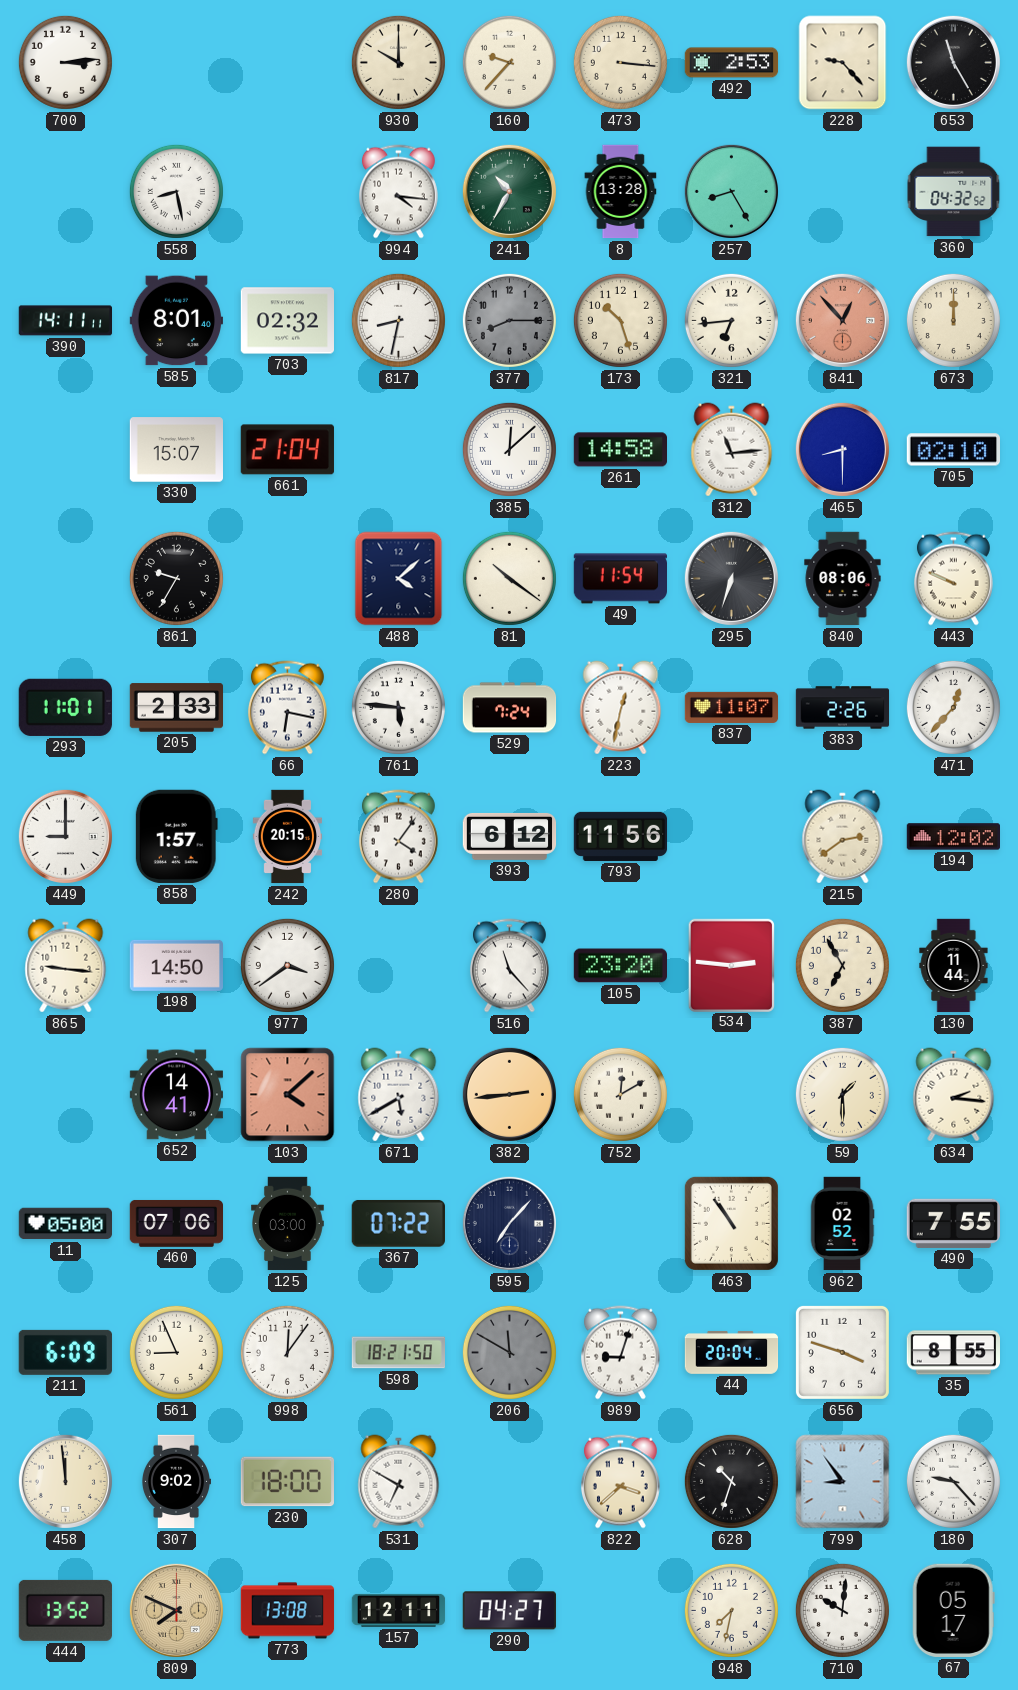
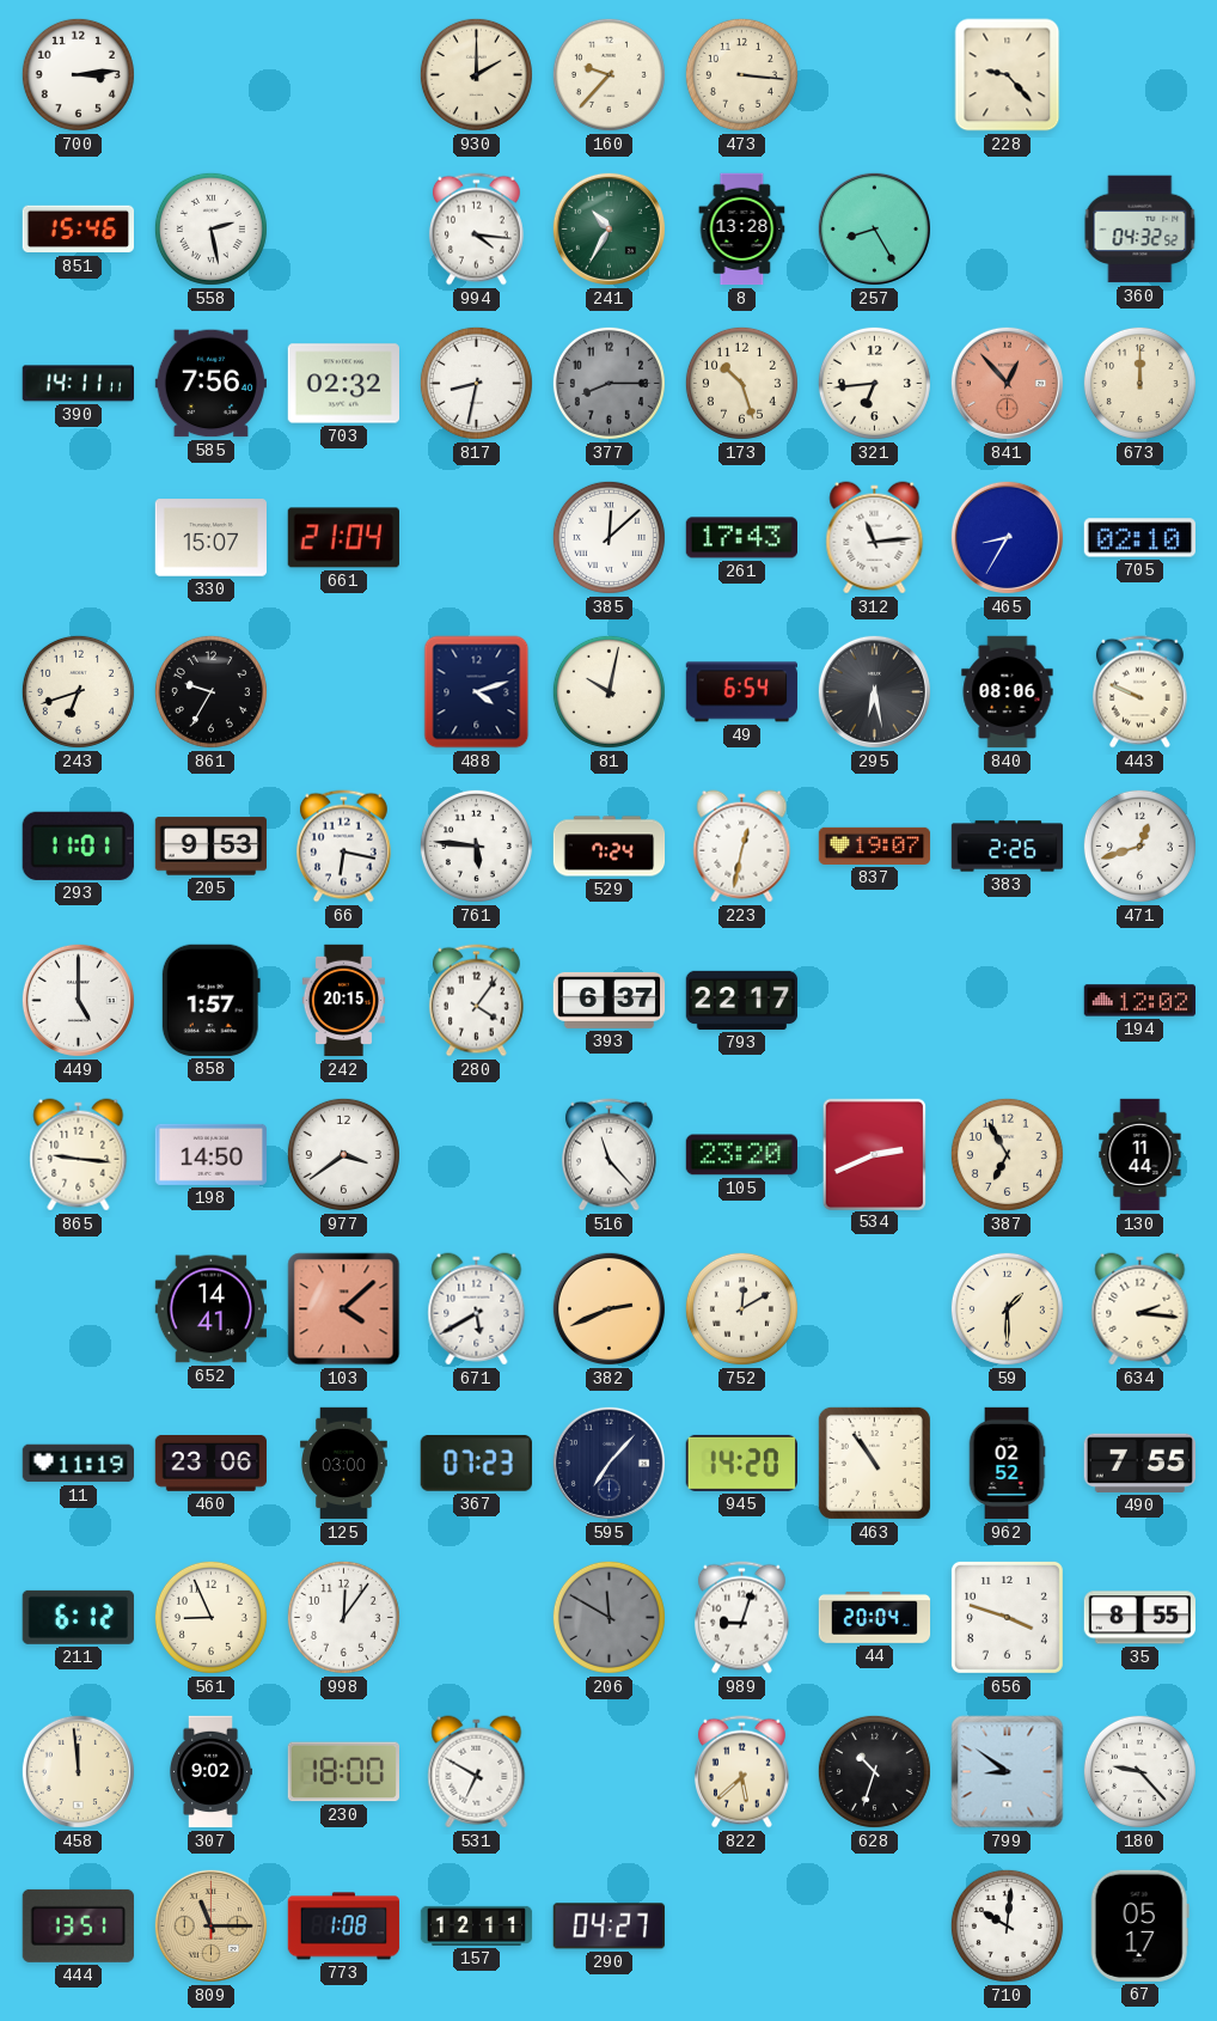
930: 10:00 -> 2:00 (476, 74)
492: 2:53 -> none (732, 63)
653: 11:25 -> none (953, 62)
851: none -> 15:46 (78, 230)
558: 8:28 -> 2:28 (210, 228)
585: 8:01 -> 7:56 (210, 384)
261: 14:58 -> 17:43 (741, 538)
465: 8:30 -> 8:35 (1007, 537)
243: none -> 6:42 (78, 691)
488: 4:08 -> 4:12 (477, 692)
81: 10:21 -> 10:02 (608, 691)
49: 11:54 -> 6:54 (741, 692)
295: 6:33 -> 6:28 (874, 691)
205: 2:33 -> 9:53 (210, 847)
837: 11:07 -> 19:07 (875, 845)
471: 12:37 -> 12:42 (1139, 845)
449: 9:00 -> 5:00 (78, 1000)
393: 6:12 -> 6:37 (610, 1000)
793: 11:56 -> 22:17 (742, 1000)
215: 2:39 -> none (843, 837)
534: 2:46 -> 2:41 (874, 1154)
382: 2:44 -> 2:41 (608, 1308)
11: 05:00 -> 11:19 (78, 1464)
460: 07:06 -> 23:06 (210, 1464)
367: 07:22 -> 07:23 (476, 1463)
945: none -> 14:20 (741, 1463)
211: 6:09 -> 6:12 (78, 1617)
598: 18:21 -> none (398, 1353)
822: 3:38 -> 5:38 (741, 1772)
799: 8:54 -> 8:51 (1008, 1772)
444: 13:52 -> 13:51 (78, 1925)
809: 7:49 -> 11:15 (210, 1925)
773: 13:08 -> 1:08 (344, 1927)
948: 7:32 -> none (731, 1610)
